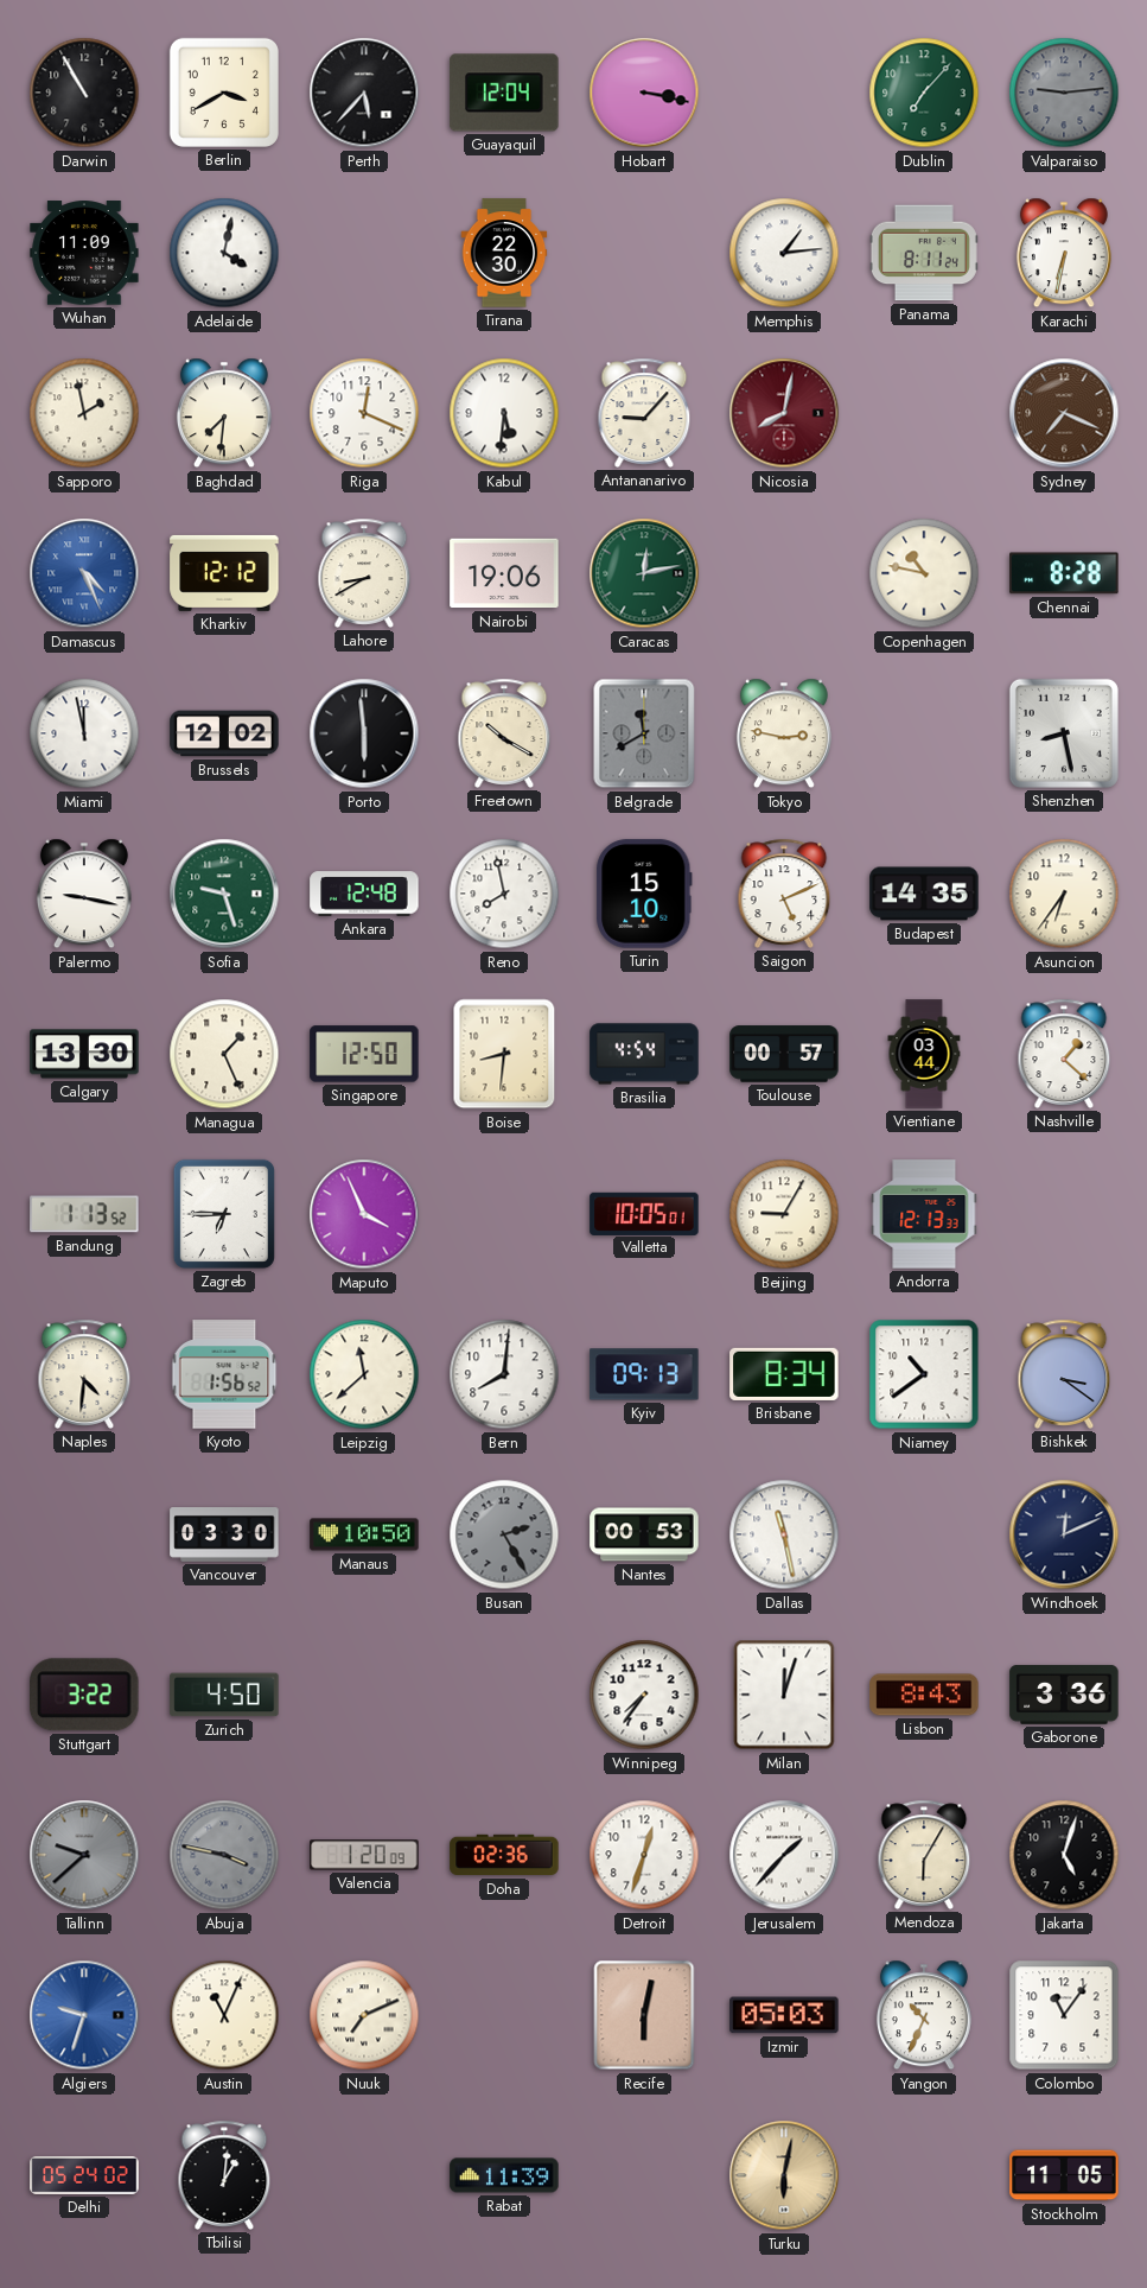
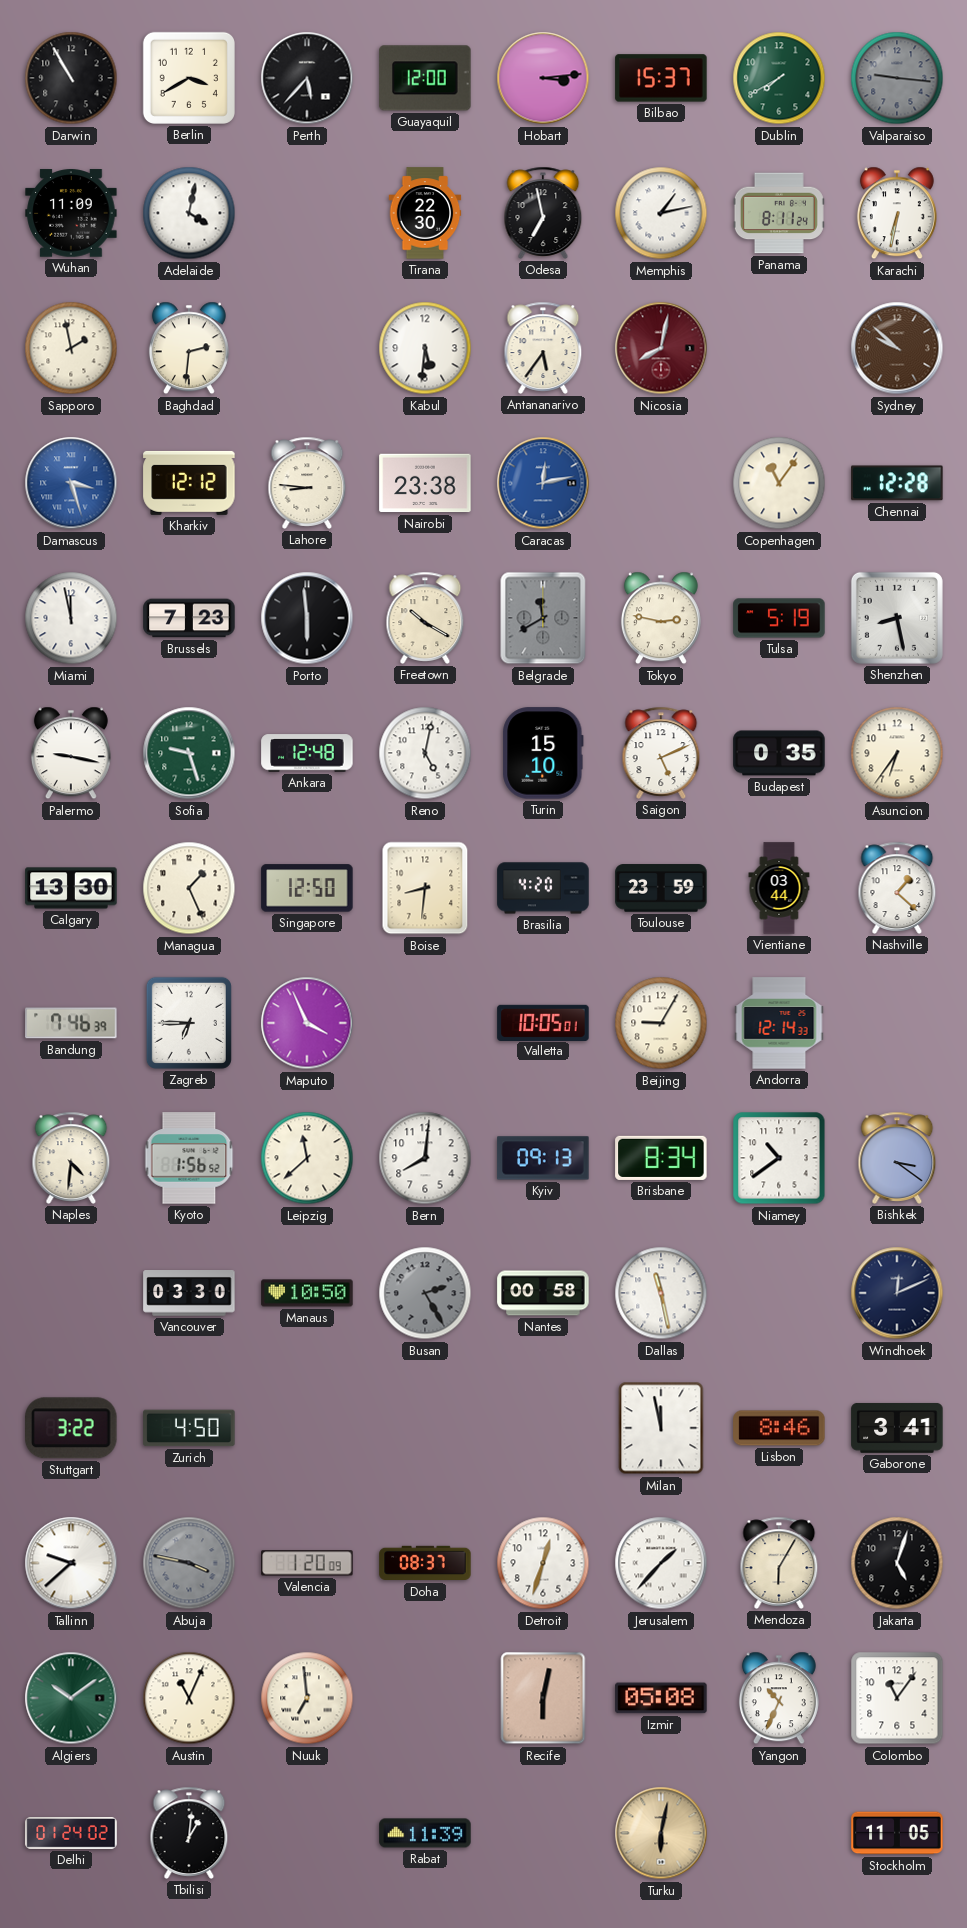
Guayaquil: 12:04 -> 12:00 (425, 78)
Hobart: 3:17 -> 3:14 (543, 78)
Bilbao: none -> 15:37 (661, 78)
Dublin: 7:07 -> 7:40 (779, 78)
Valparaiso: 9:14 -> 9:16 (897, 78)
Odesa: none -> 6:58 (543, 213)
Memphis: 1:14 -> 1:13 (661, 213)
Baghdad: 7:31 -> 2:31 (189, 348)
Riga: 12:19 -> none (364, 413)
Antananarivo: 9:07 -> 5:36 (543, 348)
Sydney: 7:19 -> 9:52 (897, 348)
Damascus: 4:26 -> 3:27 (71, 483)
Lahore: 8:40 -> 8:46 (307, 483)
Nairobi: 19:06 -> 23:38 (425, 483)
Caracas dial: green -> blue (543, 483)
Copenhagen: 10:47 -> 11:06 (779, 483)
Chennai: 8:28 -> 12:28 (897, 483)
Brussels: 12:02 -> 7:23 (189, 618)
Tulsa: none -> 5:19 (779, 618)
Reno: 7:58 -> 5:02 (425, 753)
Budapest: 14:35 -> 0:35 (779, 753)
Brasilia: 4:54 -> 4:20 (543, 888)
Toulouse: 00:57 -> 23:59 (661, 888)
Bandung: 1:13 -> 7:46 (71, 1023)
Andorra: 12:13 -> 12:14 (779, 1023)
Nantes: 00:53 -> 00:58 (543, 1293)
Winnipeg: 7:36 -> none (644, 1695)
Milan: 12:03 -> 11:58 (661, 1428)
Lisbon: 8:43 -> 8:46 (779, 1428)
Gaborone: 3:36 -> 3:41 (897, 1428)
Tallinn dial: grey -> white (71, 1563)
Doha: 02:36 -> 08:37 (425, 1563)
Algiers: 9:33 -> 10:09 (71, 1698)
Algiers dial: blue -> green (71, 1698)
Nuuk: 7:11 -> 6:59 (307, 1698)
Izmir: 05:03 -> 05:08 (661, 1698)
Delhi: 05:24 -> 01:24 (71, 1834)
